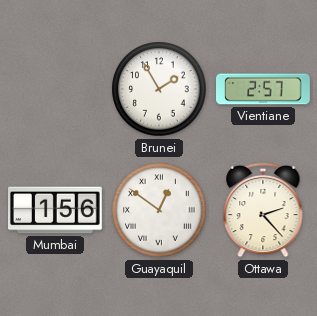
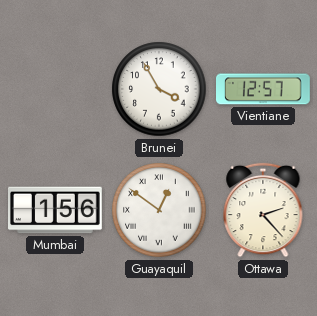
Brunei: 1:55 -> 3:55 (159, 89)
Vientiane: 2:57 -> 12:57 (264, 89)
